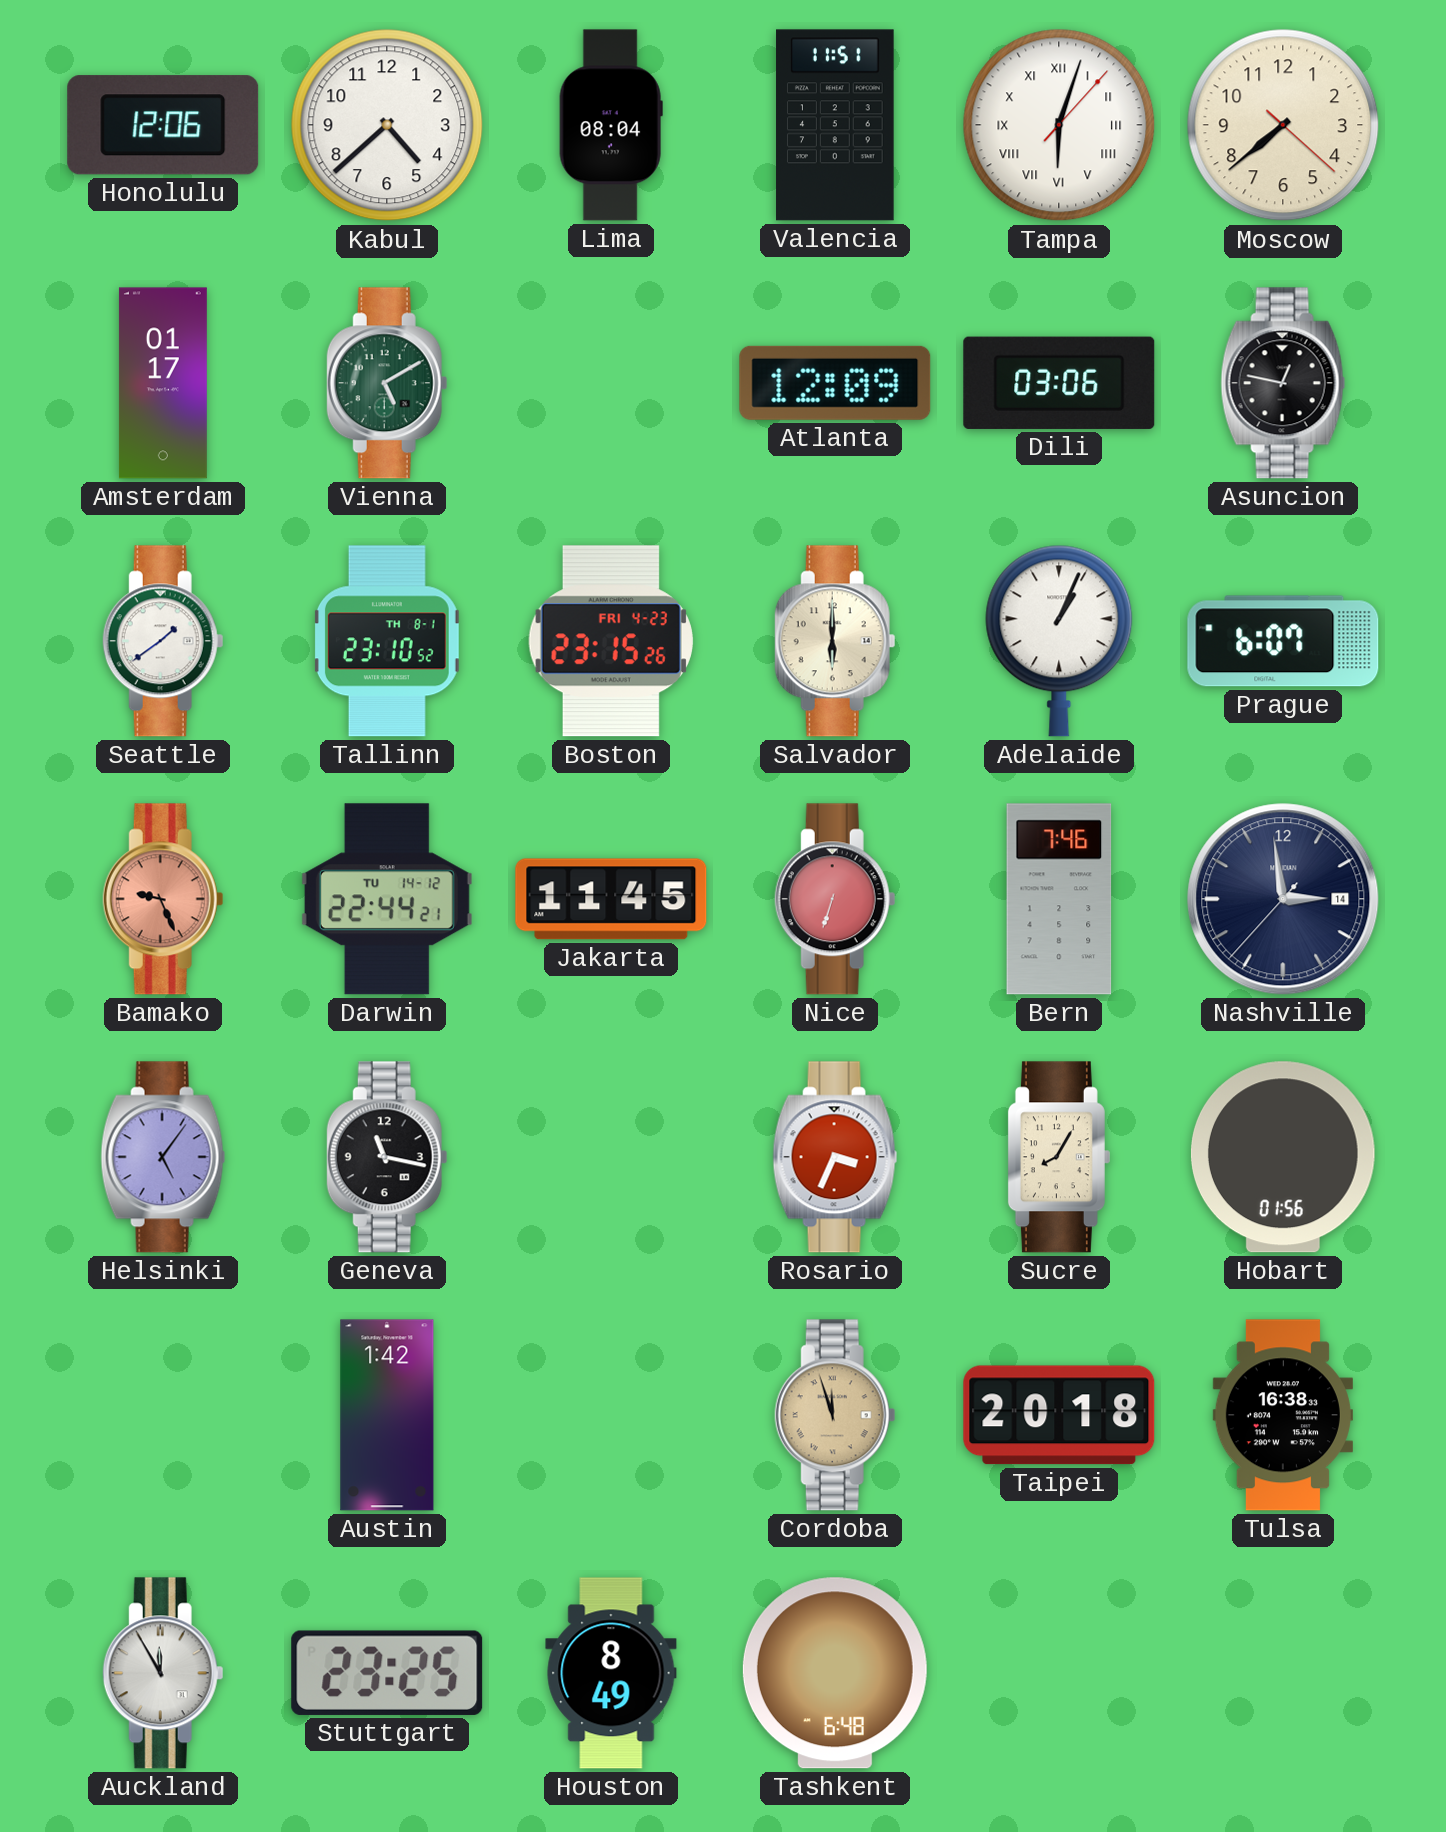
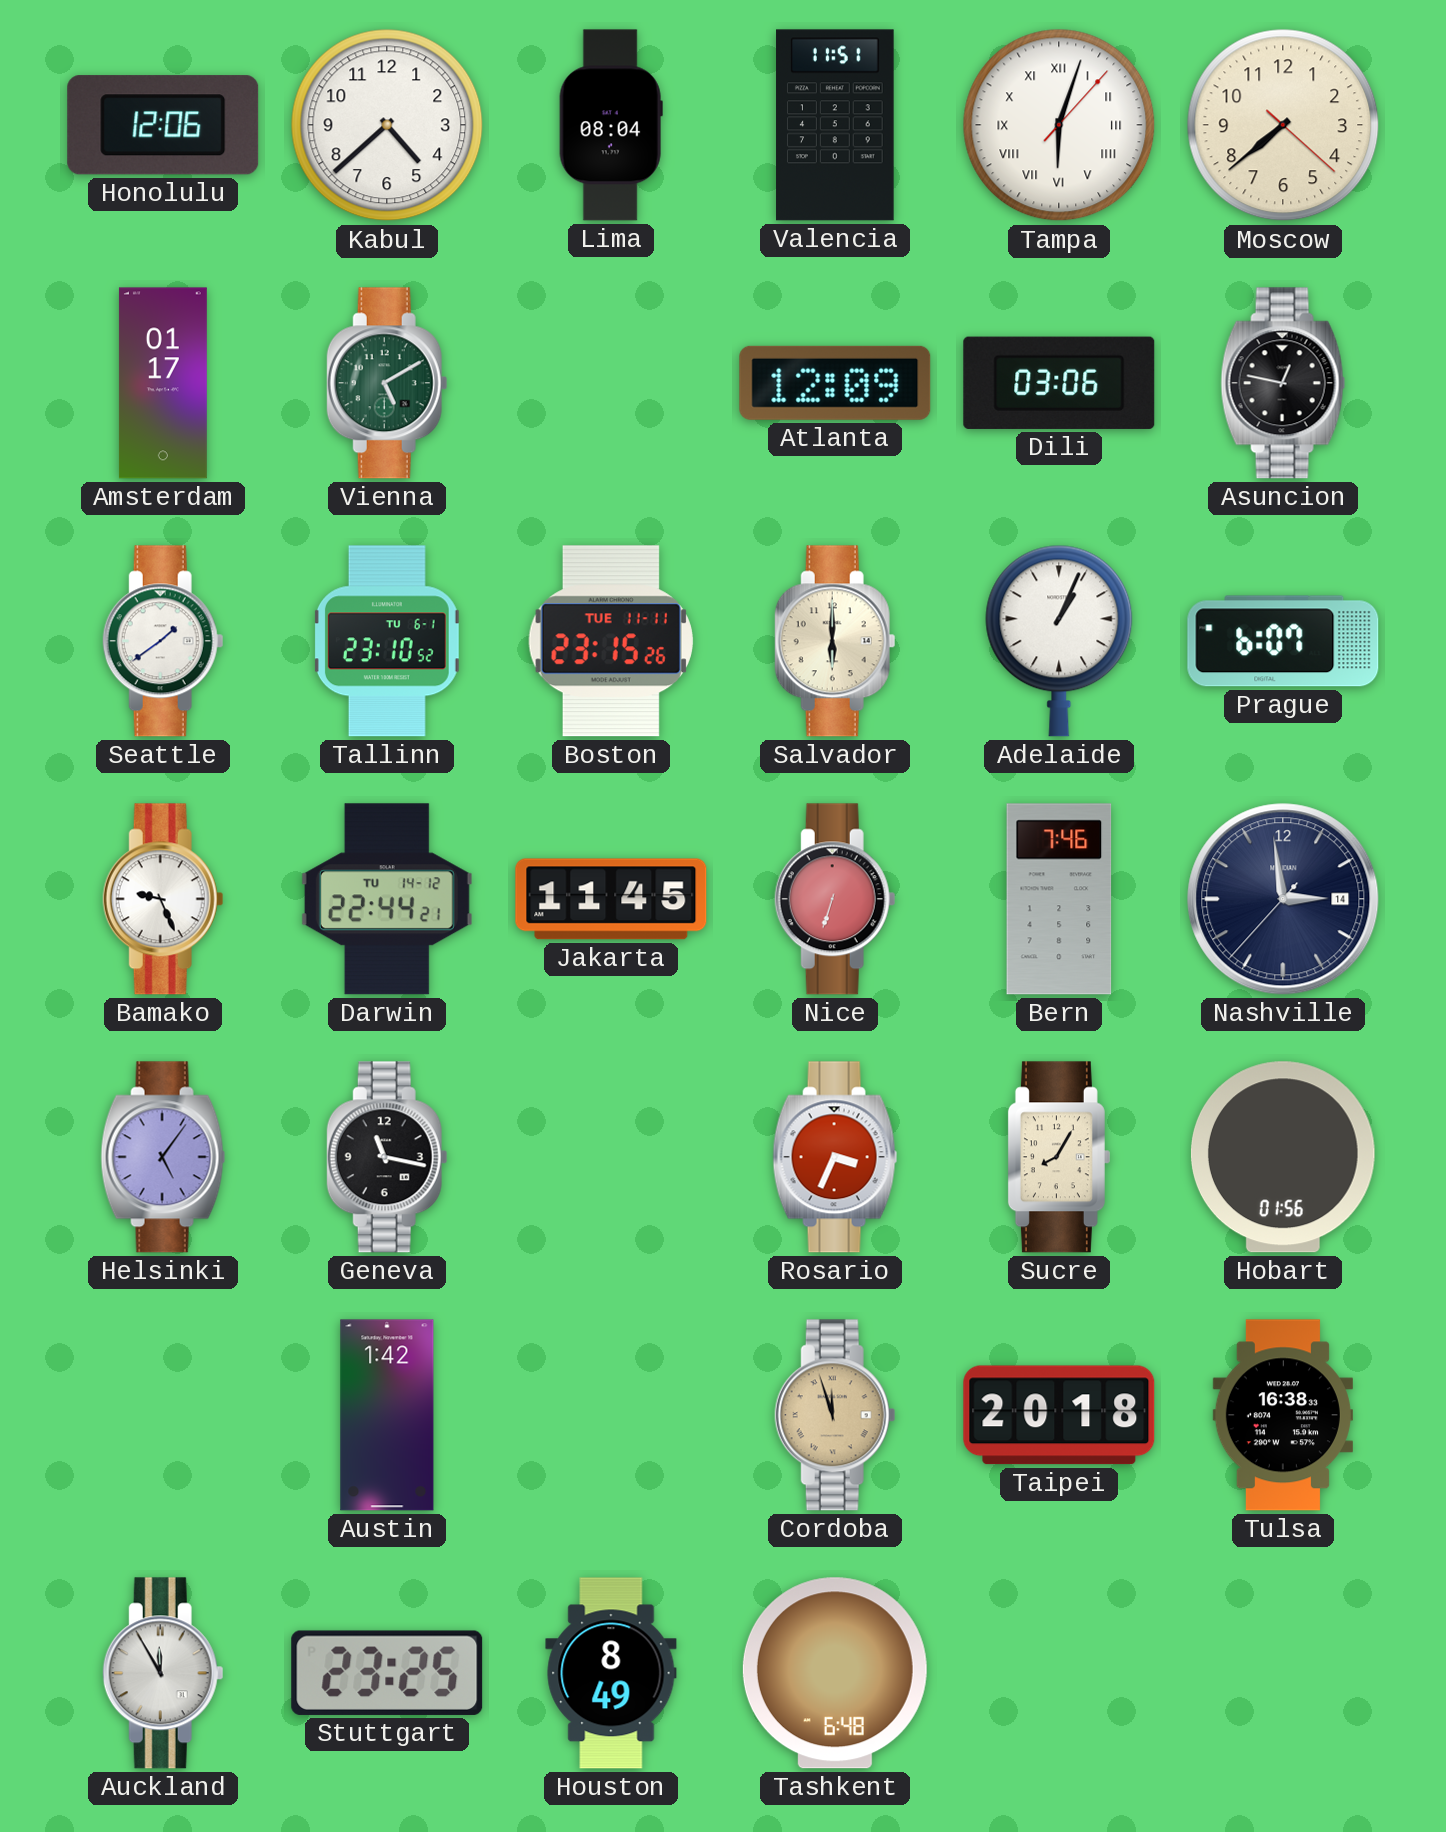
Tallinn date: TH 8-1 -> TU 6-1 (387, 641)
Boston date: FRI 4-23 -> TUE 11-11 (611, 641)
Bamako dial: salmon -> white (163, 899)
